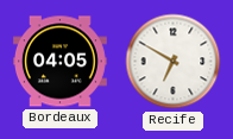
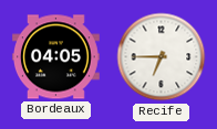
Recife: 6:50 -> 6:45 (162, 57)
